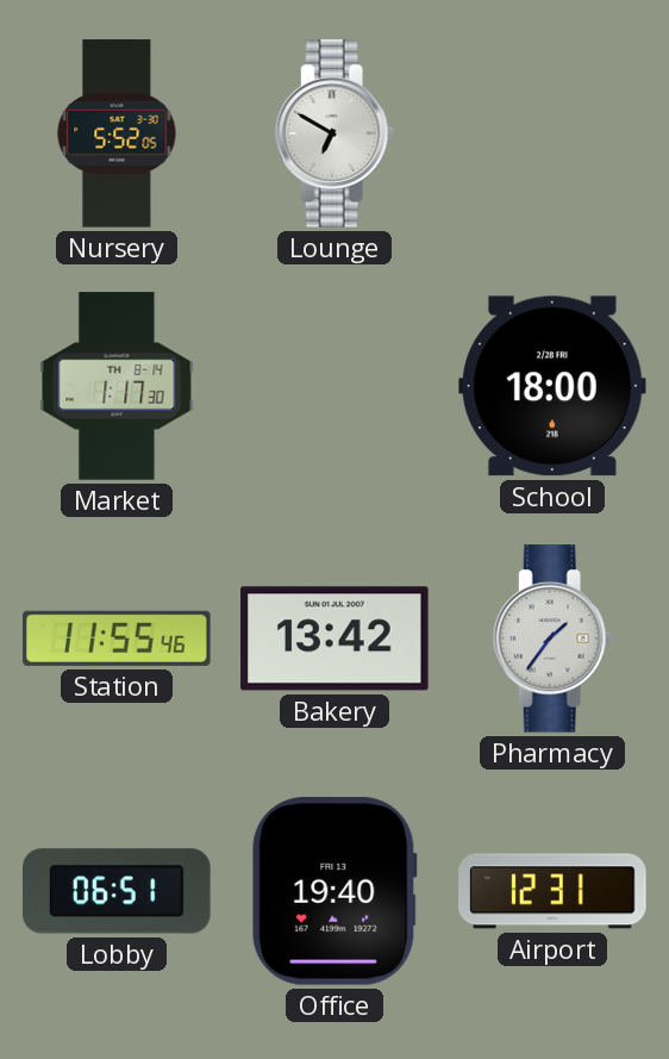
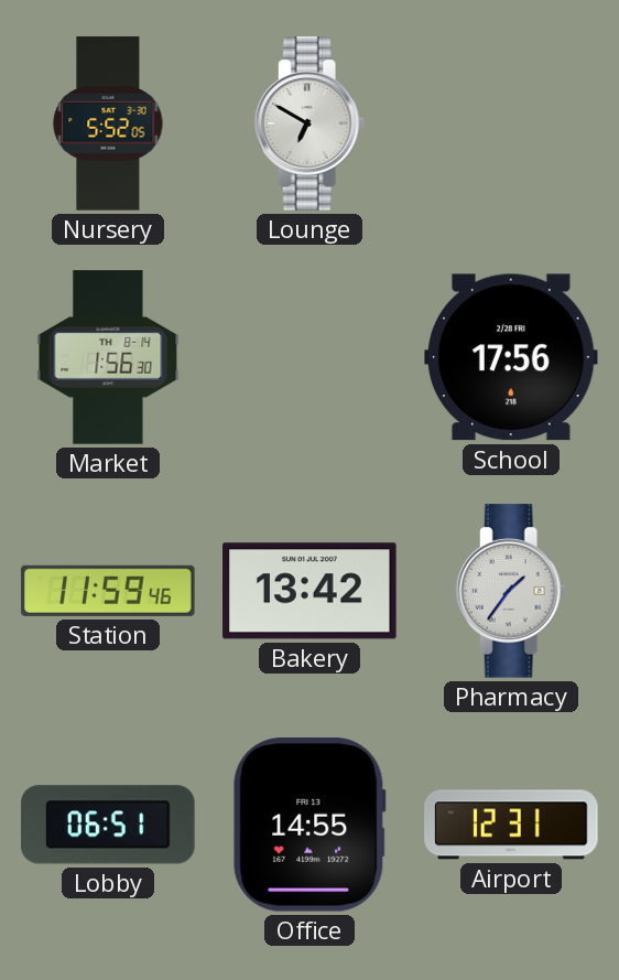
Market: 1:17 -> 1:56 (108, 357)
School: 18:00 -> 17:56 (512, 357)
Station: 11:55 -> 11:59 (108, 591)
Office: 19:40 -> 14:55 (309, 826)
